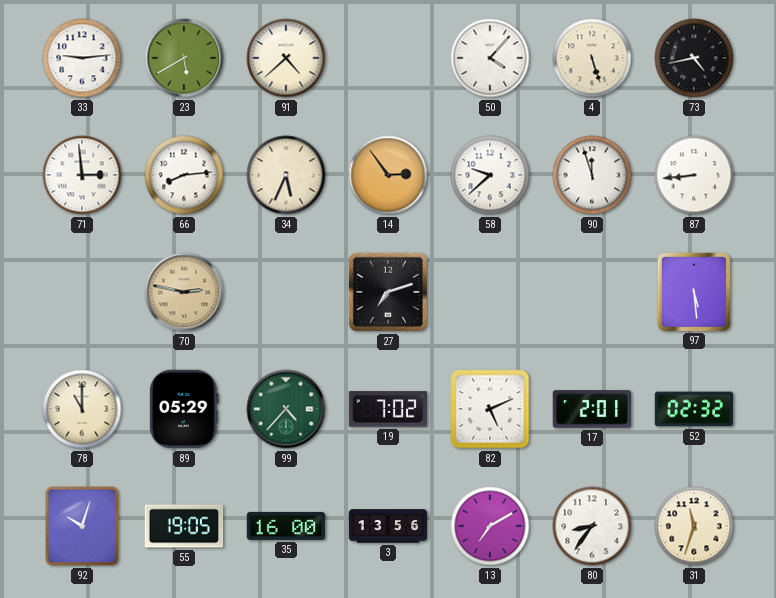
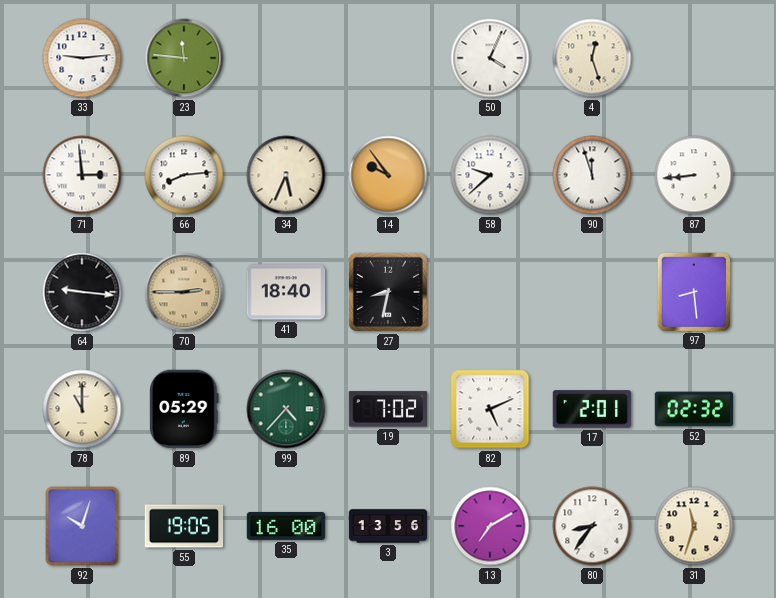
23: 5:40 -> 11:46 (184, 58)
91: 4:38 -> none (286, 58)
50: 4:07 -> 4:04 (490, 58)
4: 5:27 -> 12:27 (592, 58)
73: 4:43 -> none (694, 58)
14: 2:54 -> 9:54 (388, 175)
64: none -> 9:16 (82, 292)
70: 2:47 -> 2:45 (184, 292)
41: none -> 18:40 (286, 292)
27: 7:12 -> 8:32 (388, 292)
97: 5:29 -> 8:29 (693, 291)
